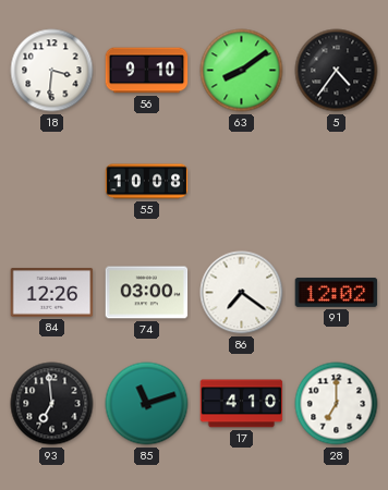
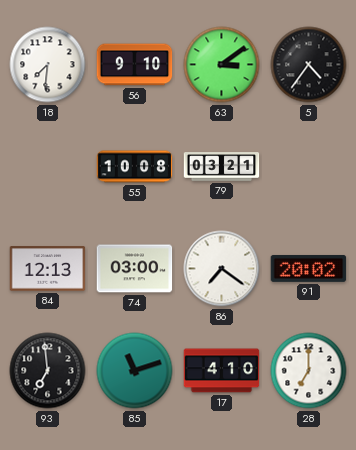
18: 3:31 -> 7:31 (48, 65)
63: 8:09 -> 3:09 (222, 65)
79: none -> 03:21 (222, 167)
84: 12:26 -> 12:13 (48, 269)
91: 12:02 -> 20:02 (309, 268)
